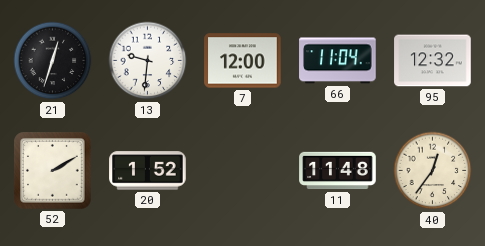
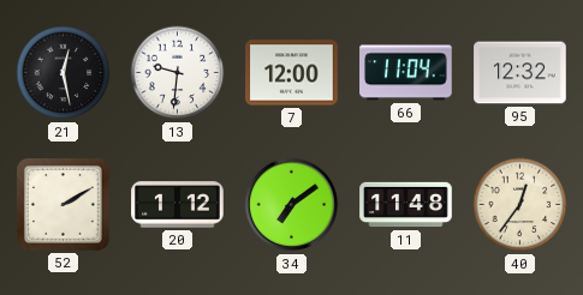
21: 12:33 -> 12:28 (64, 73)
20: 1:52 -> 1:12 (178, 205)
34: none -> 7:09 (292, 205)
